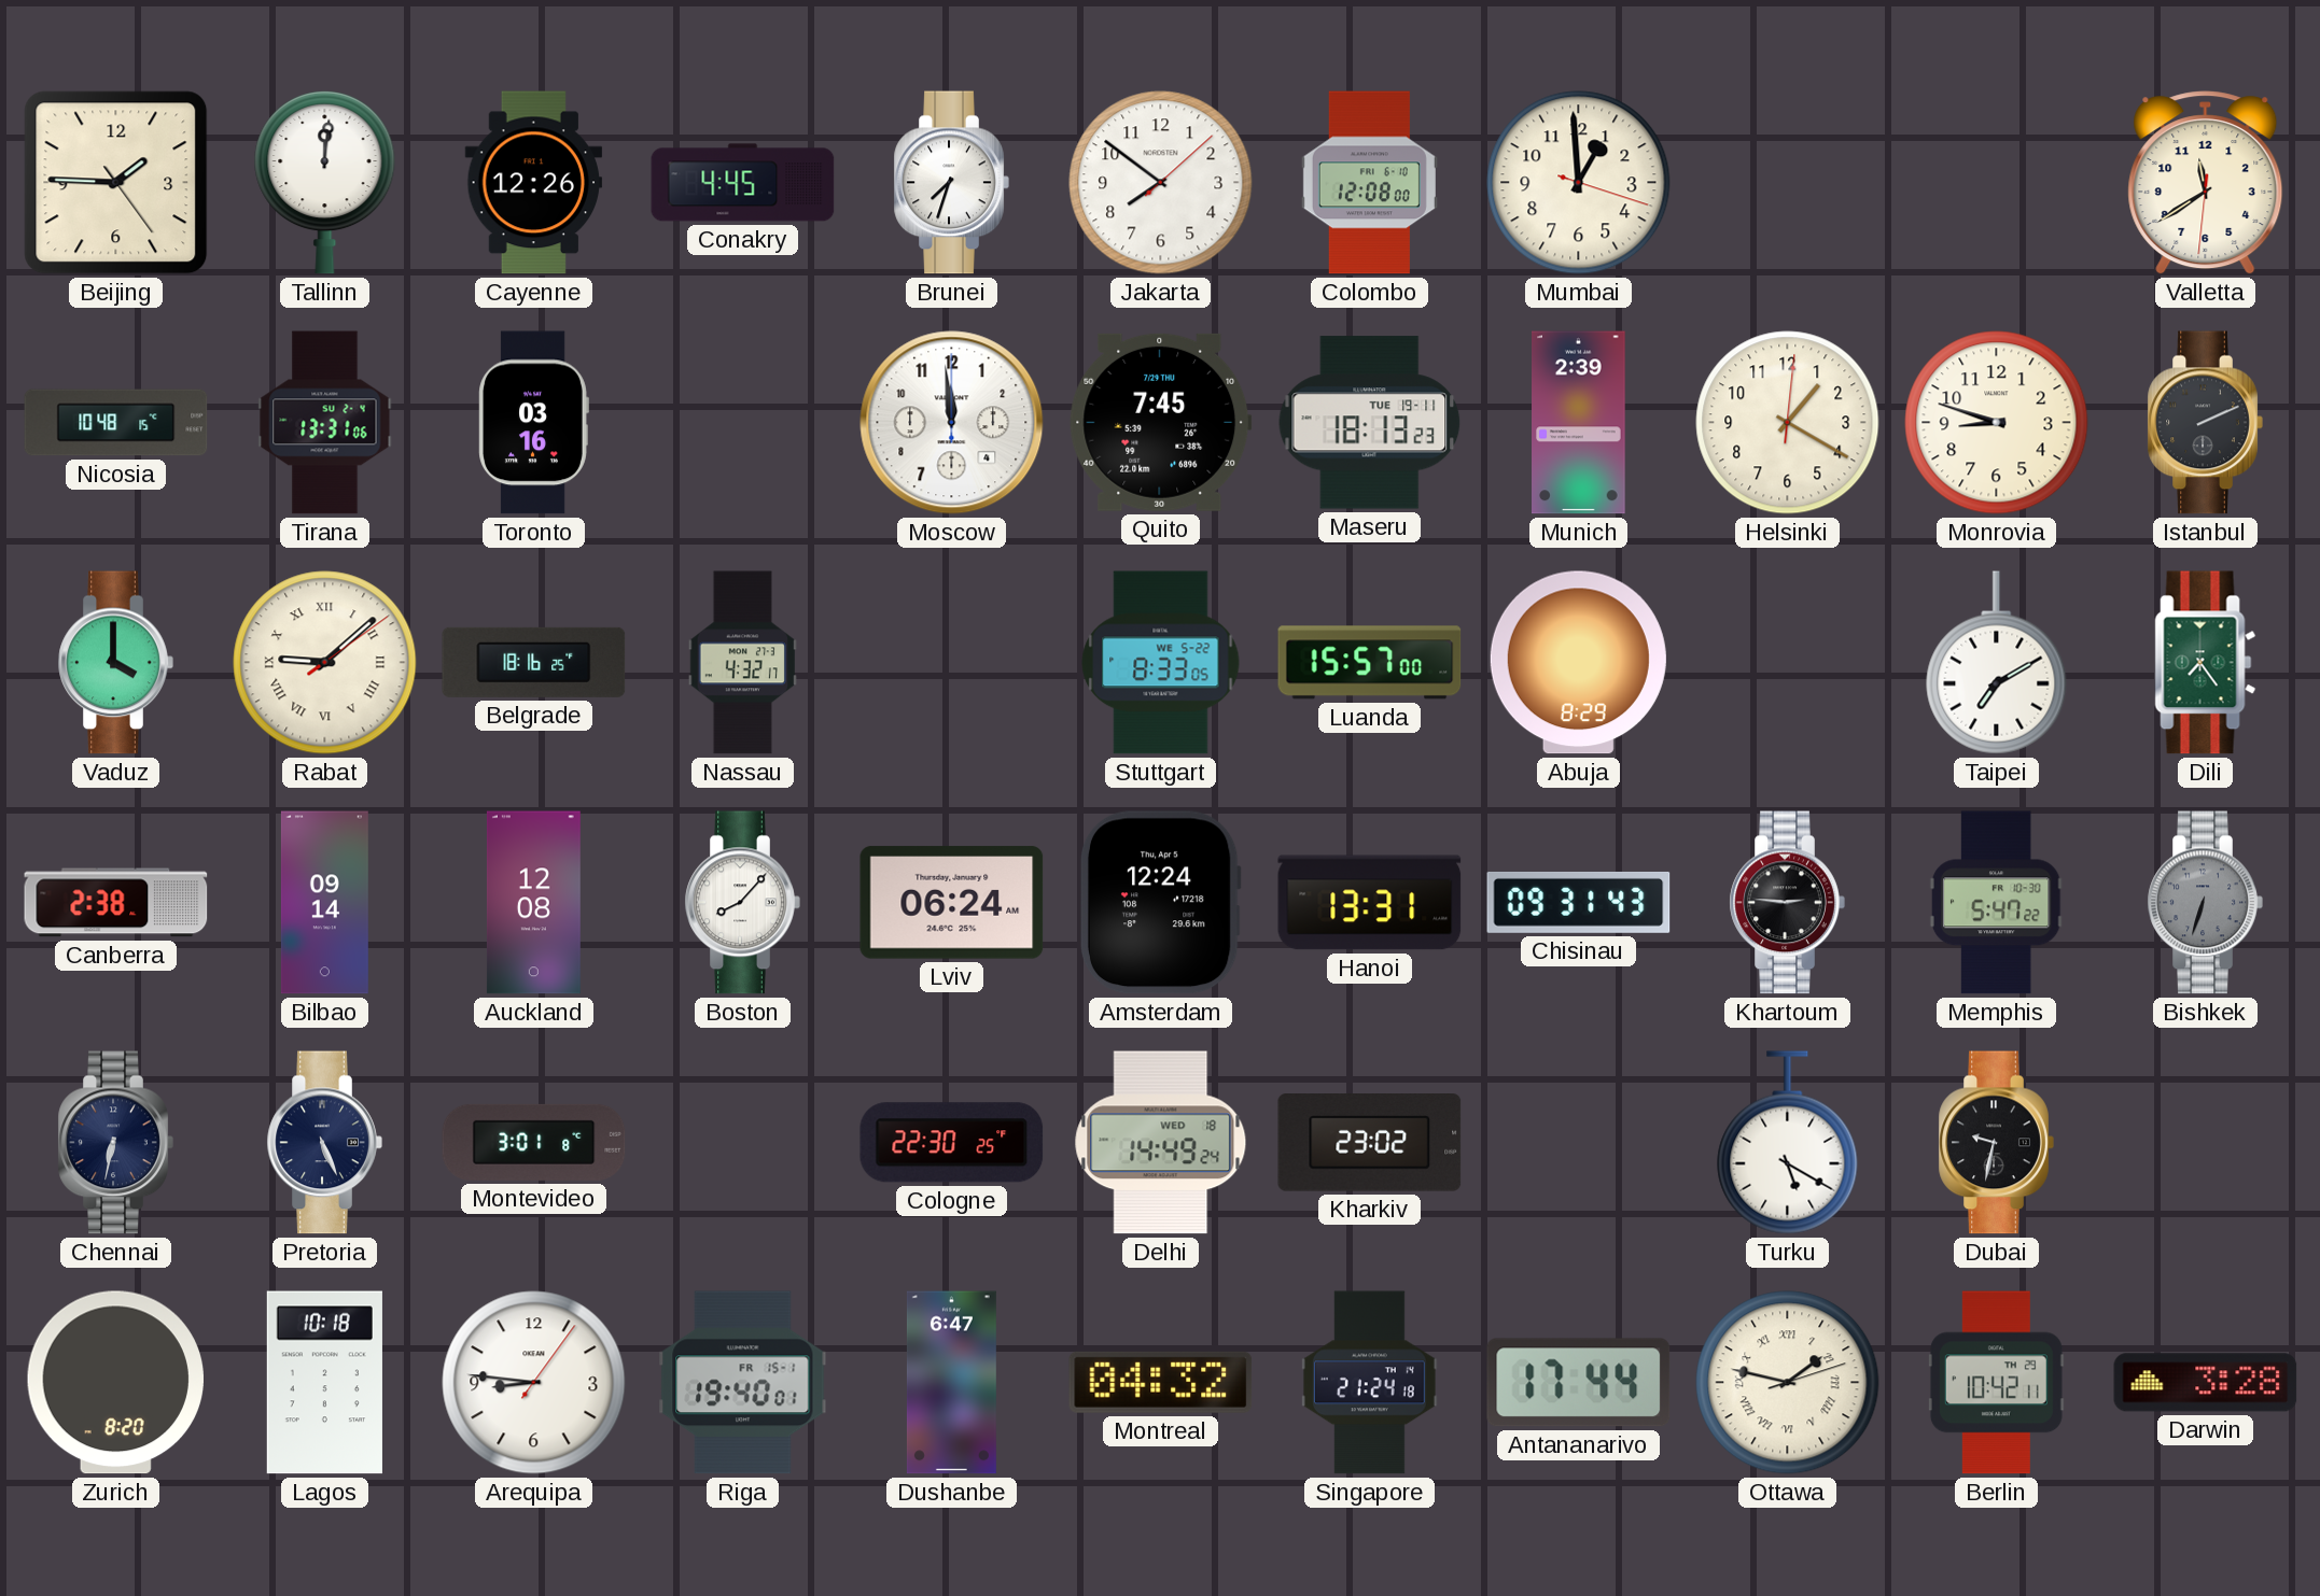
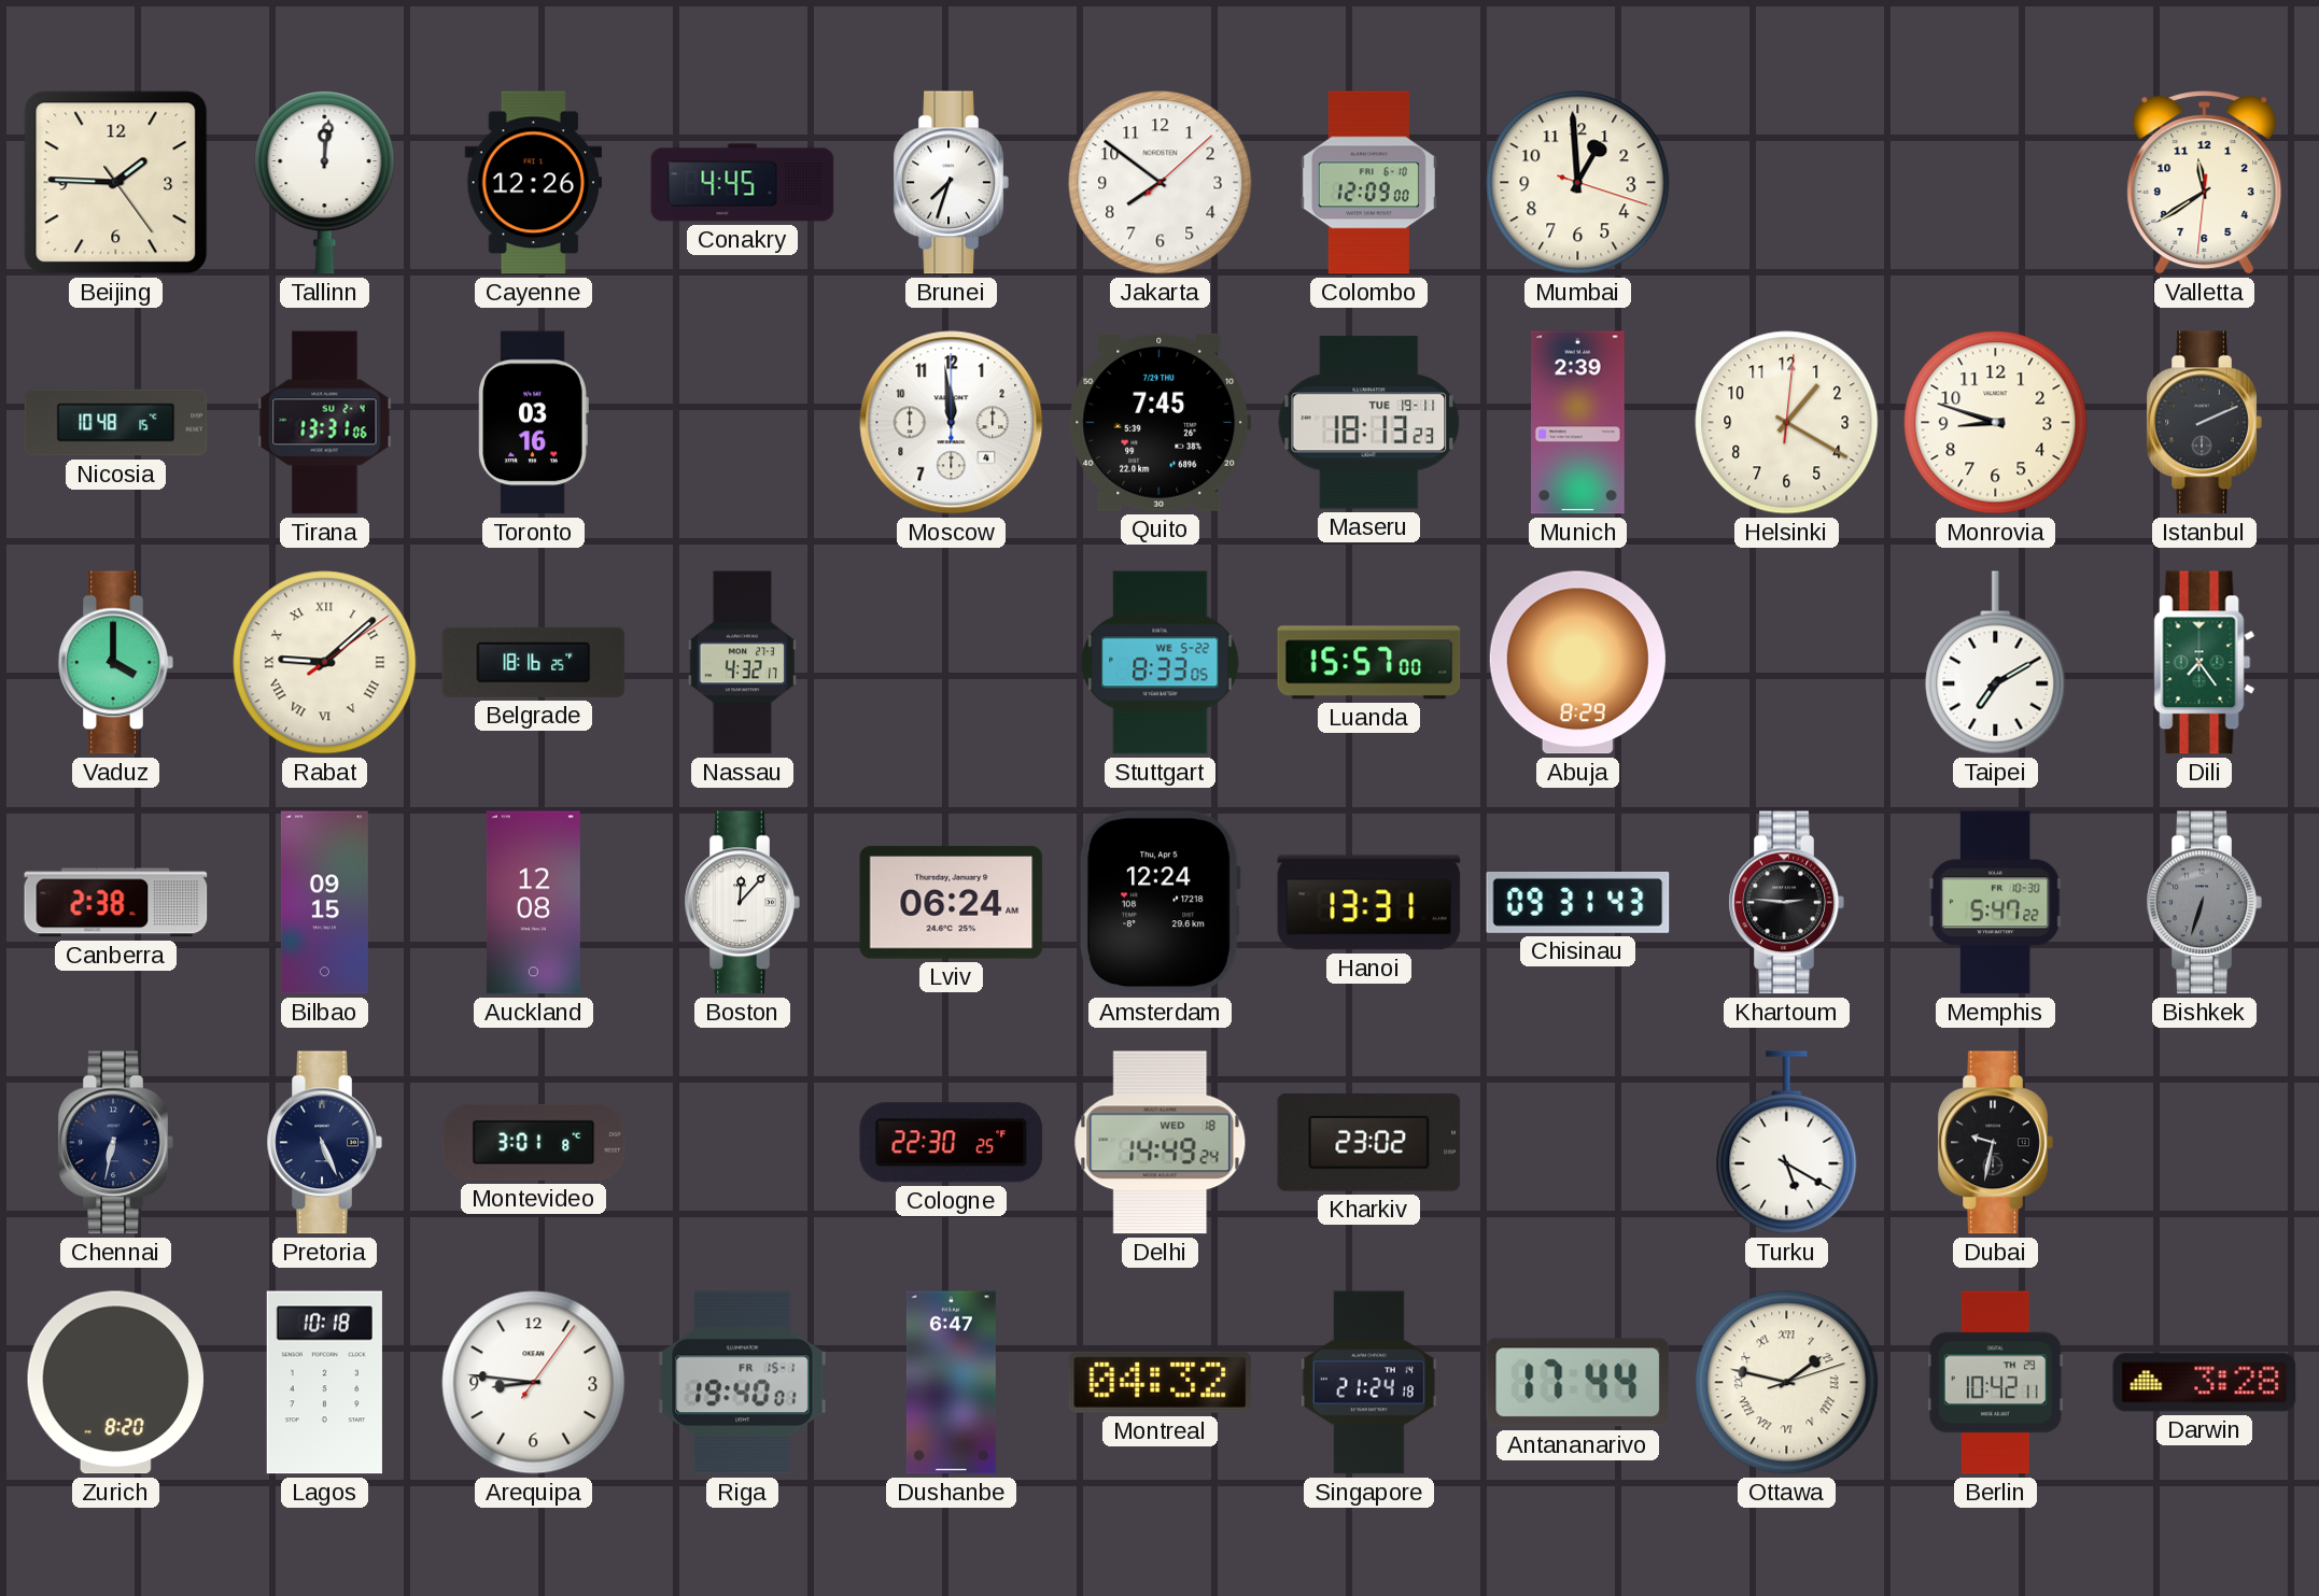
Colombo: 12:08 -> 12:09 (1368, 183)
Bilbao: 09:14 -> 09:15 (324, 903)
Boston: 8:07 -> 12:07 (742, 903)
